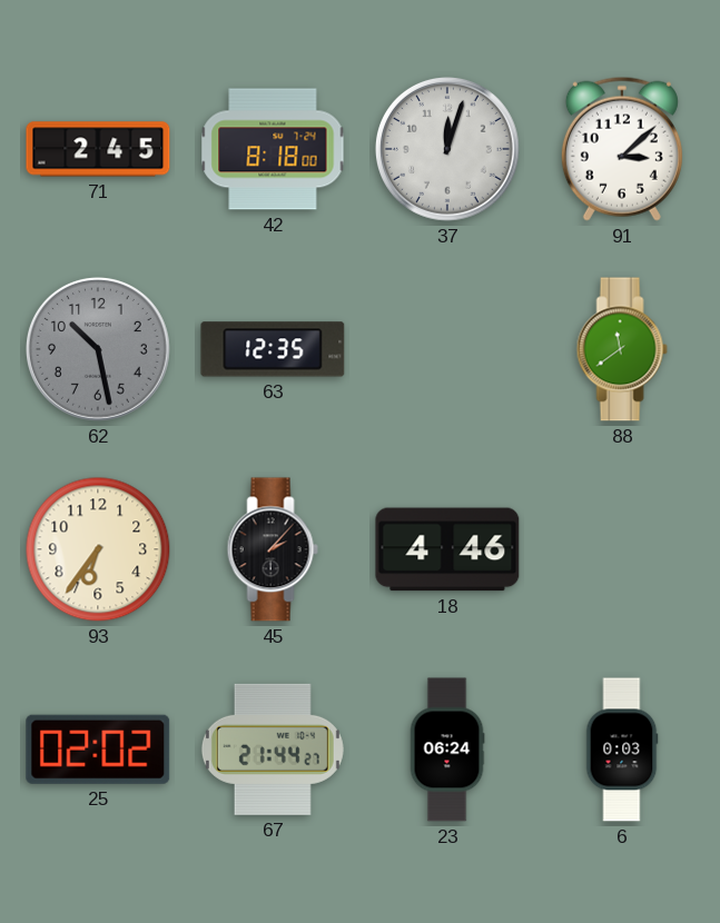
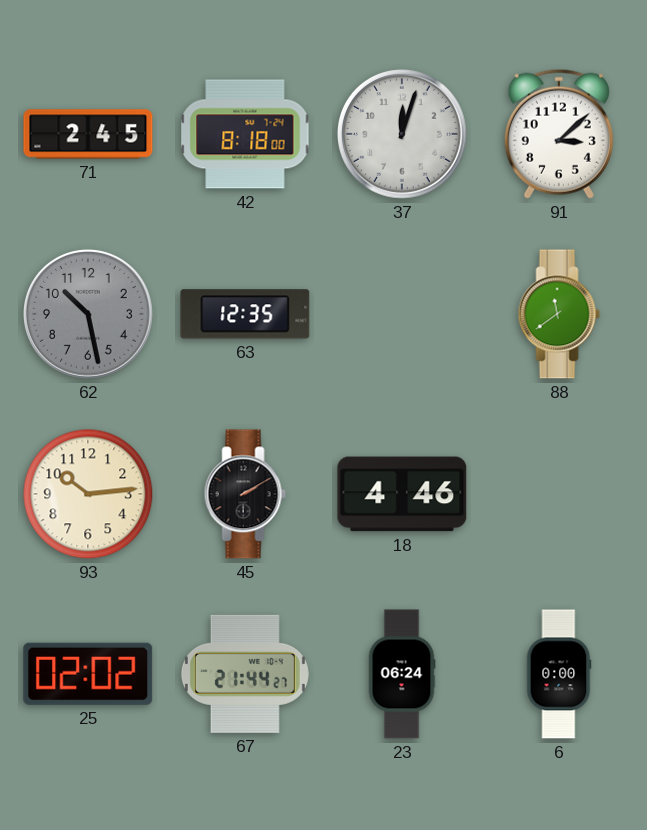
93: 6:36 -> 10:14 (88, 494)
45: 2:07 -> 2:10 (245, 494)
6: 0:03 -> 0:00 (559, 674)
